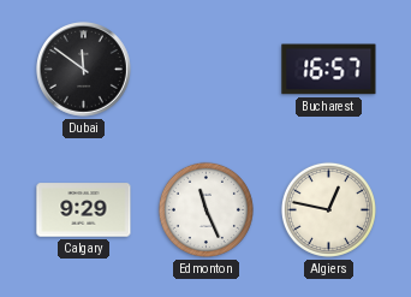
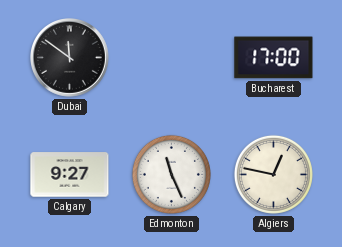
Bucharest: 16:57 -> 17:00 (274, 58)
Calgary: 9:29 -> 9:27 (70, 175)
